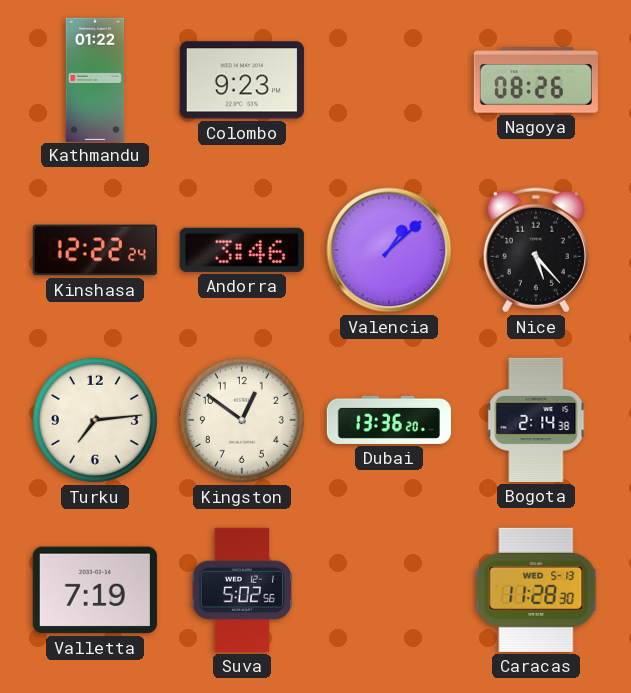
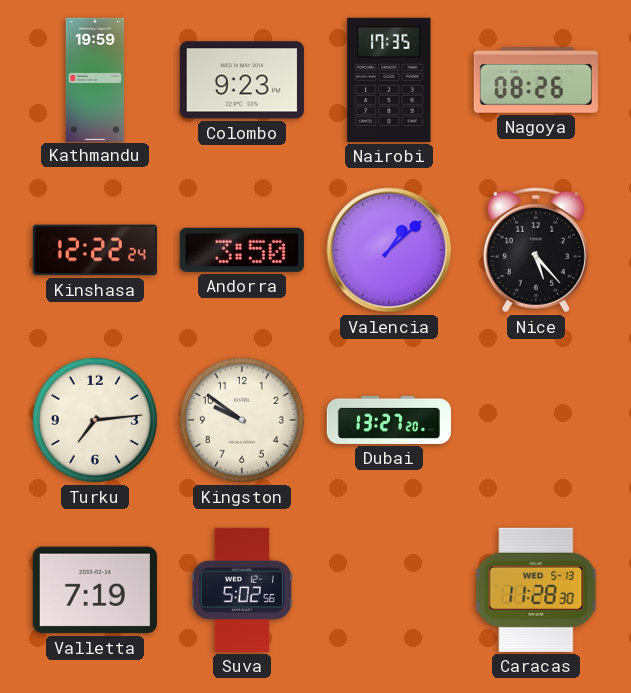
Kathmandu: 01:22 -> 19:59 (95, 79)
Nairobi: none -> 17:35 (389, 80)
Andorra: 3:46 -> 3:50 (242, 250)
Kingston: 12:51 -> 9:51 (242, 420)
Dubai: 13:36 -> 13:27 (388, 420)
Bogota: 2:14 -> none (536, 420)
